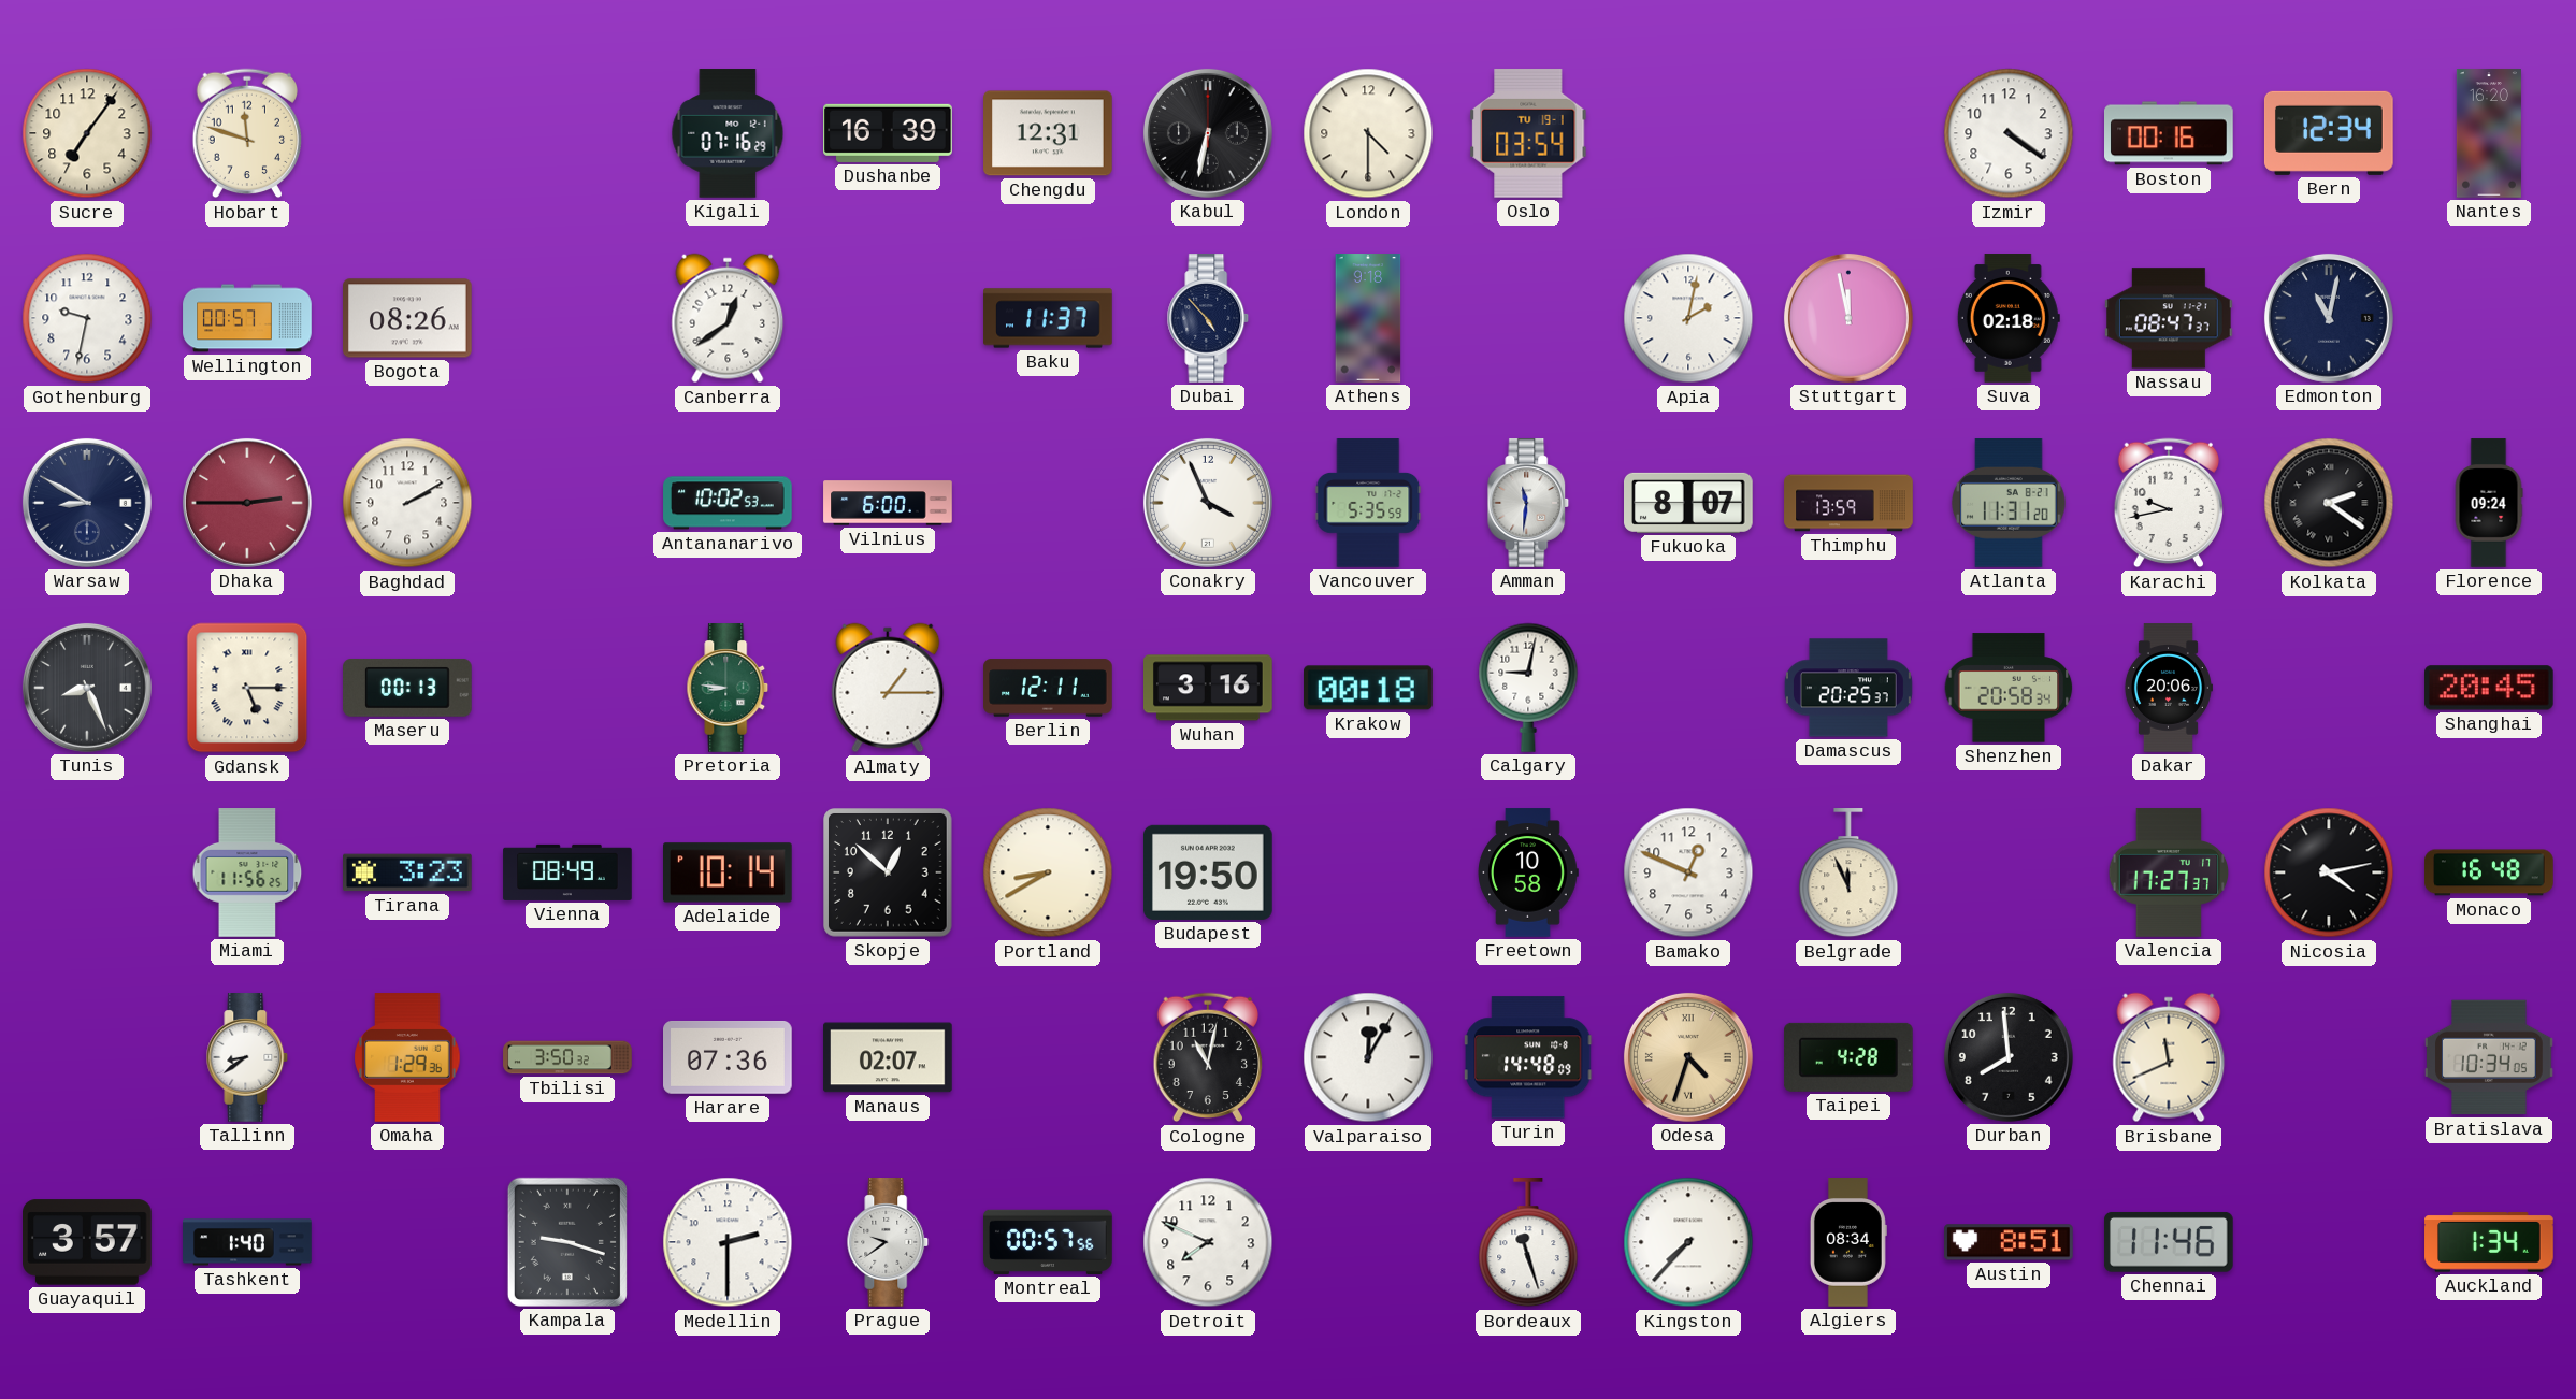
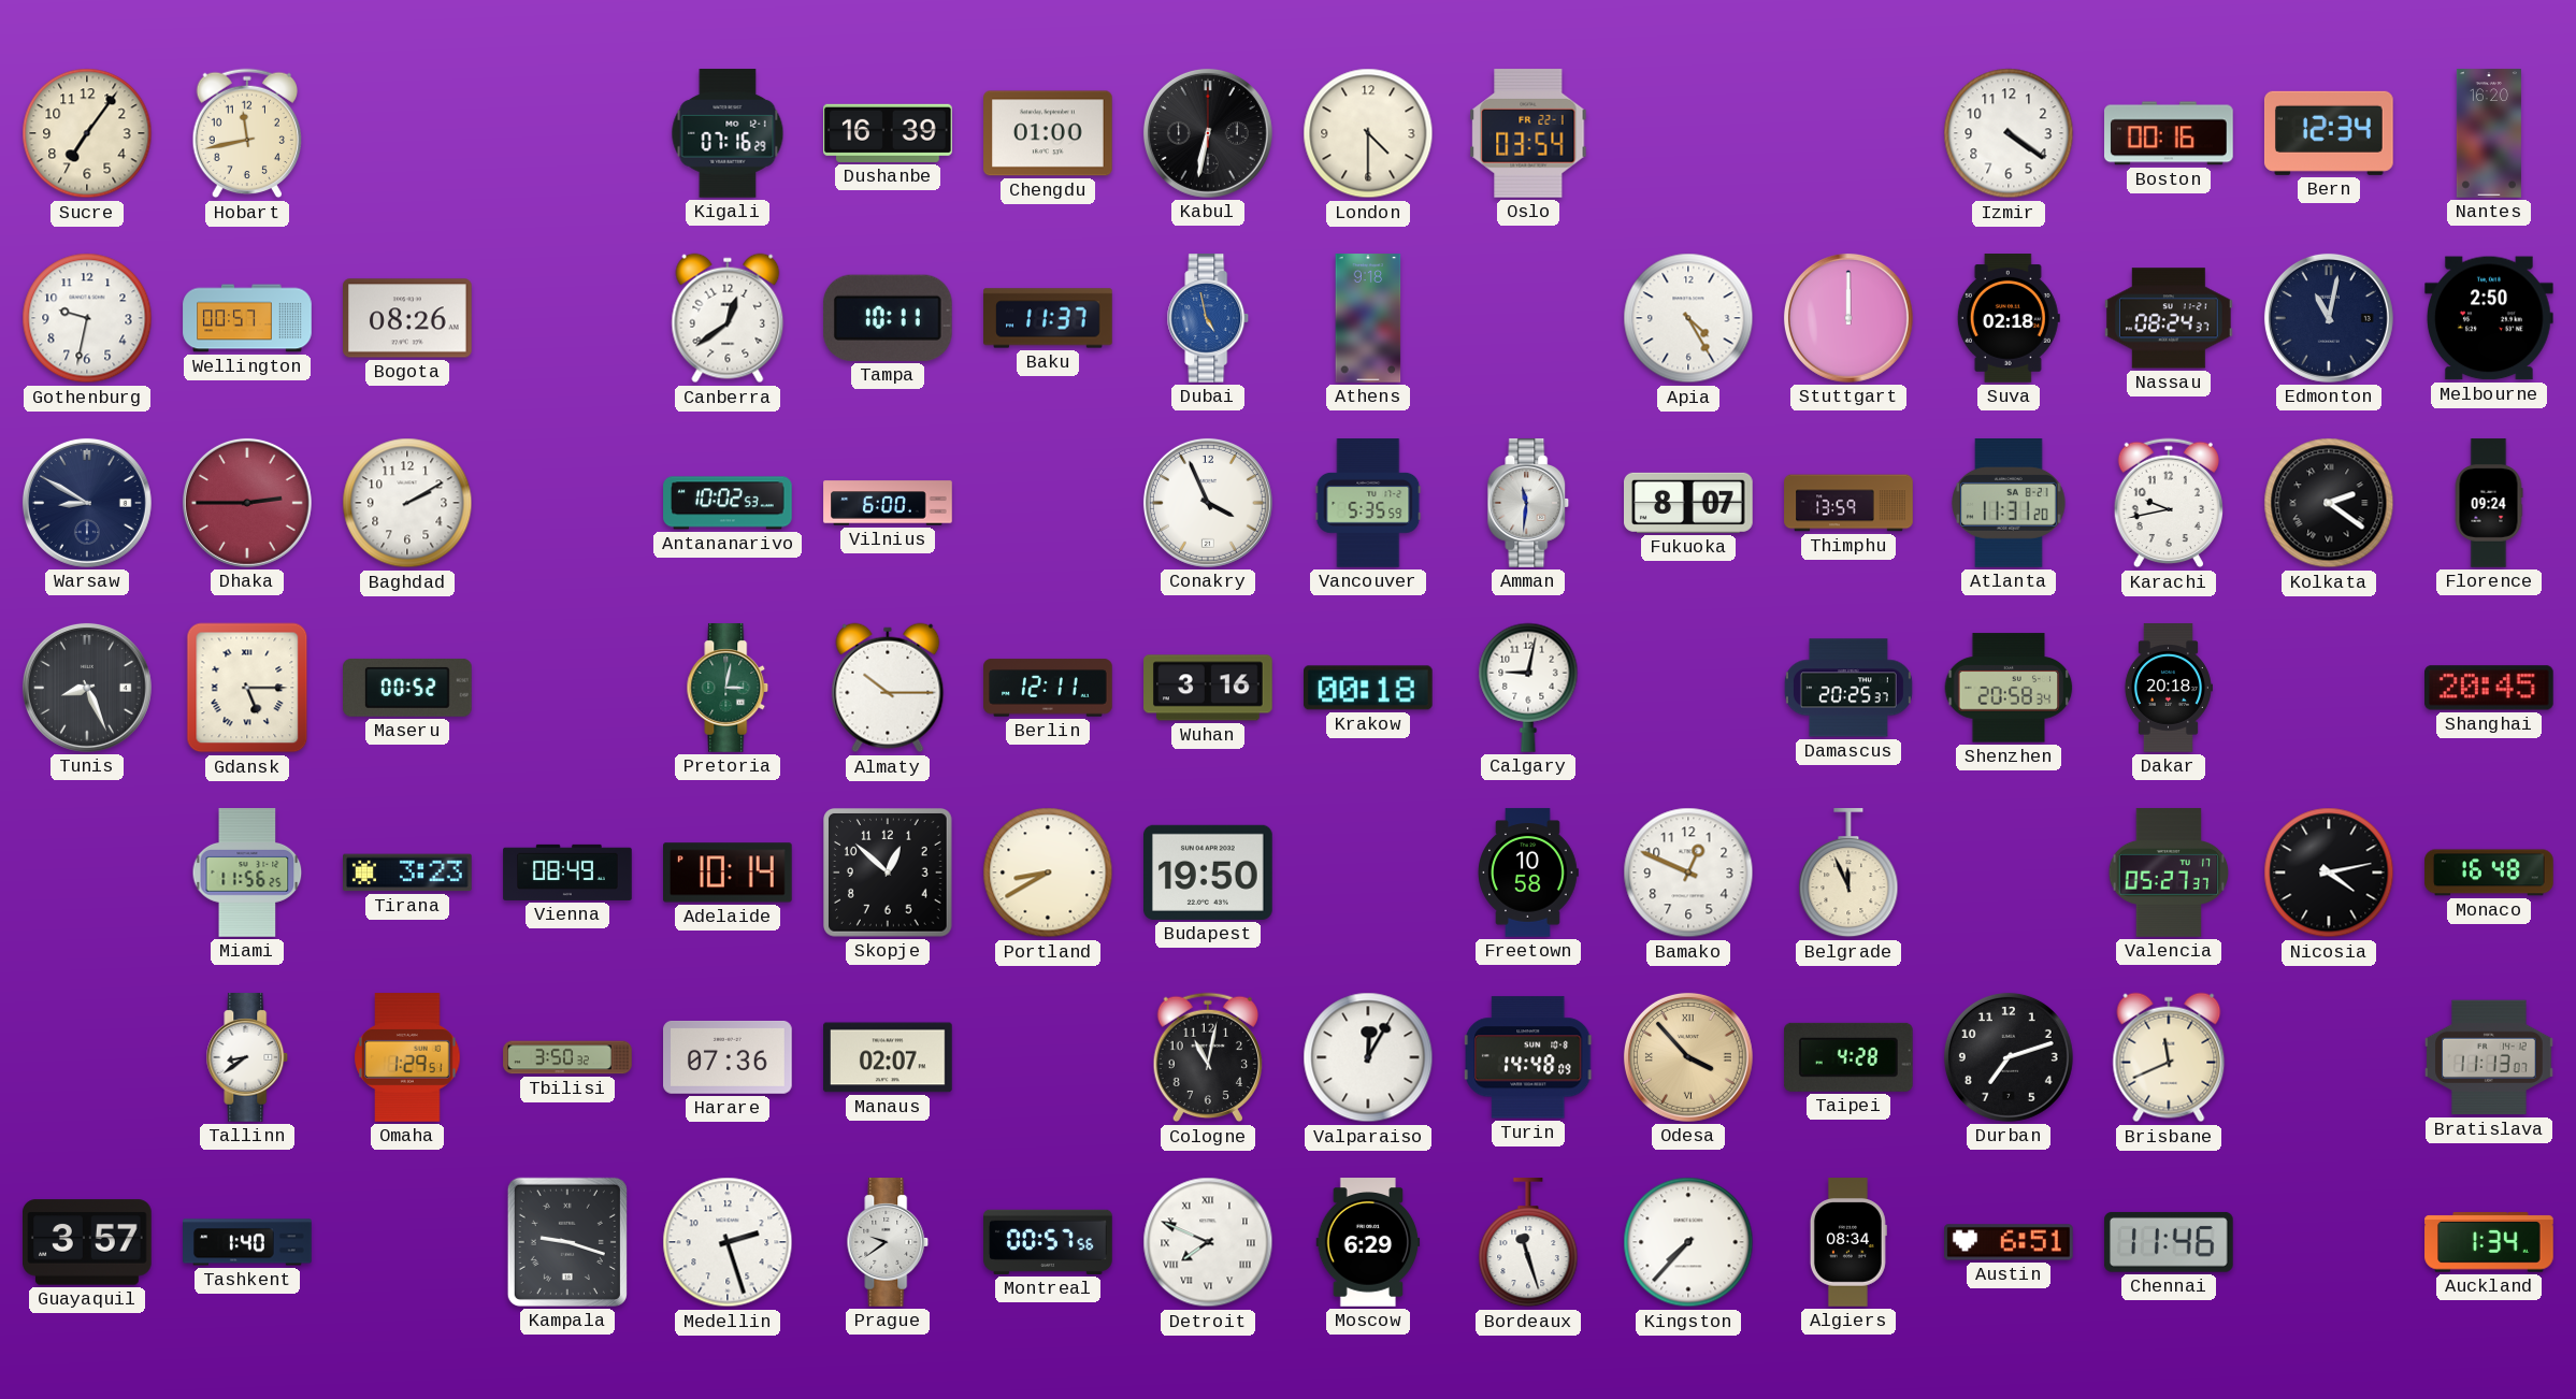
Hobart: 11:48 -> 11:43 (246, 133)
Chengdu: 12:31 -> 01:00 (1048, 133)
Oslo date: TU 19-1 -> FR 22-1 (1528, 133)
Tampa: none -> 10:11 (888, 318)
Dubai: 4:53 -> 4:58 (1208, 318)
Dubai dial: navy -> blue (1208, 318)
Apia: 2:02 -> 4:25 (1688, 318)
Stuttgart: 11:58 -> 12:00 (1848, 318)
Nassau: 08:47 -> 08:24 (2170, 318)
Melbourne: none -> 2:50 (2490, 318)
Maseru: 00:13 -> 00:52 (408, 688)
Pretoria: 8:46 -> 3:02 (728, 688)
Almaty: 1:15 -> 10:15 (888, 688)
Dakar: 20:06 -> 20:18 (2168, 688)
Valencia: 17:27 -> 05:27 (2169, 872)
Omaha: 1:29:36 -> 1:29:51 (407, 1057)
Odesa: 4:33 -> 3:53 (1688, 1057)
Durban: 7:59 -> 7:12 (2009, 1057)
Bratislava: 10:34 -> 11:13 (2489, 1057)
Medellin: 2:30 -> 2:27 (728, 1242)
Detroit numerals: Arabic -> Roman (1208, 1242)
Moscow: none -> 6:29 (1368, 1242)
Austin: 8:51 -> 6:51 (2009, 1242)
